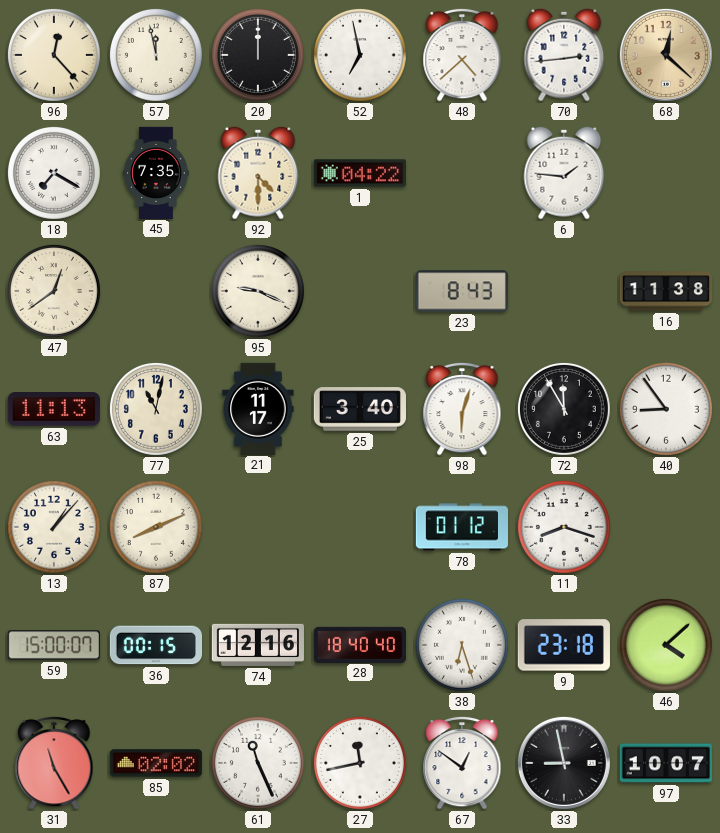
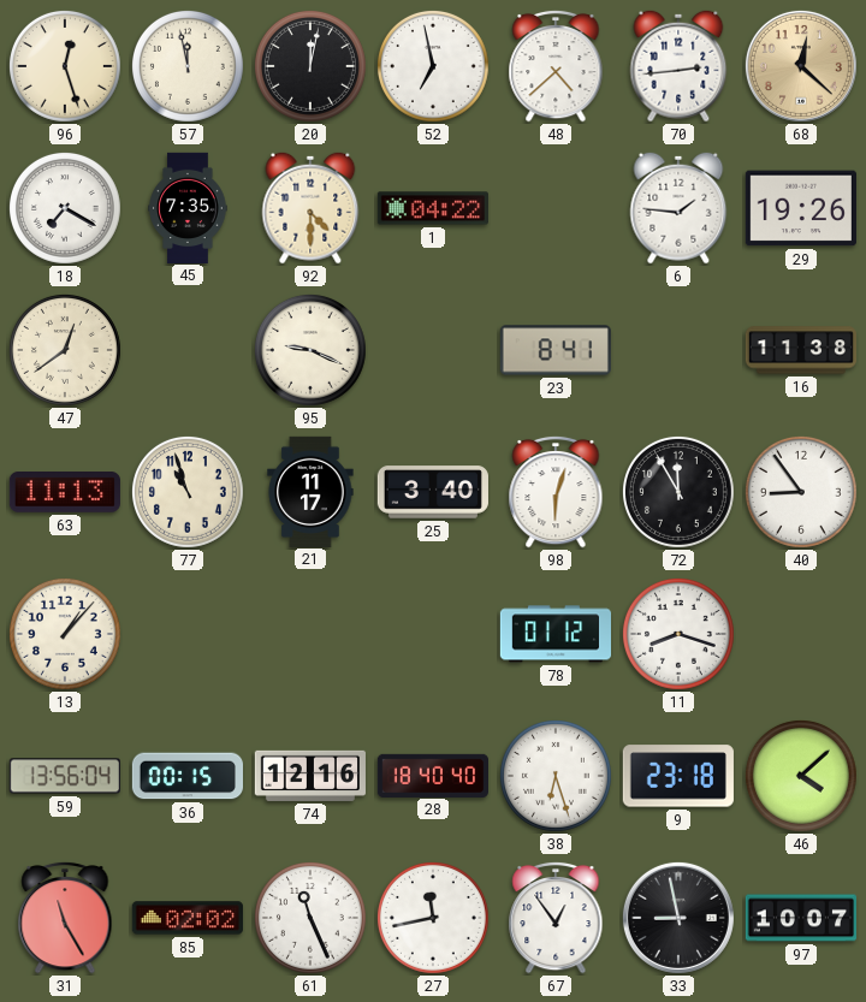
96: 12:23 -> 12:27 (65, 66)
20: 12:00 -> 12:02 (310, 66)
29: none -> 19:26 (801, 208)
23: 8:43 -> 8:41 (556, 350)
77: 11:02 -> 10:57 (188, 492)
87: 8:11 -> none (156, 527)
59: 15:00 -> 13:56 (65, 776)
67: 12:51 -> 12:54 (556, 918)
